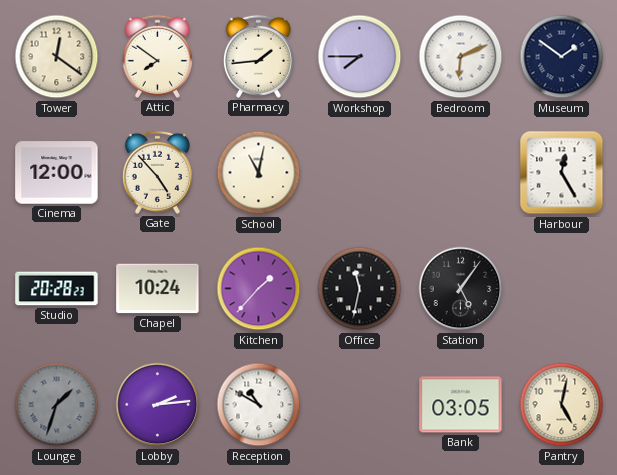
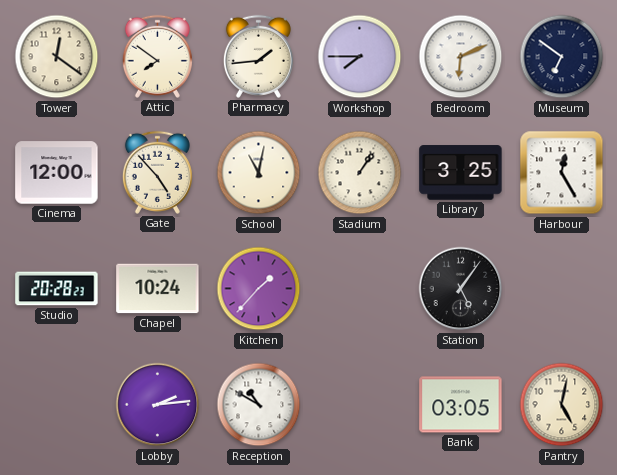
Museum: 1:51 -> 6:51 (562, 57)
Stadium: none -> 1:06 (360, 173)
Library: none -> 3:25 (461, 173)
Office: 11:32 -> none (360, 289)
Lounge: 1:33 -> none (57, 405)
